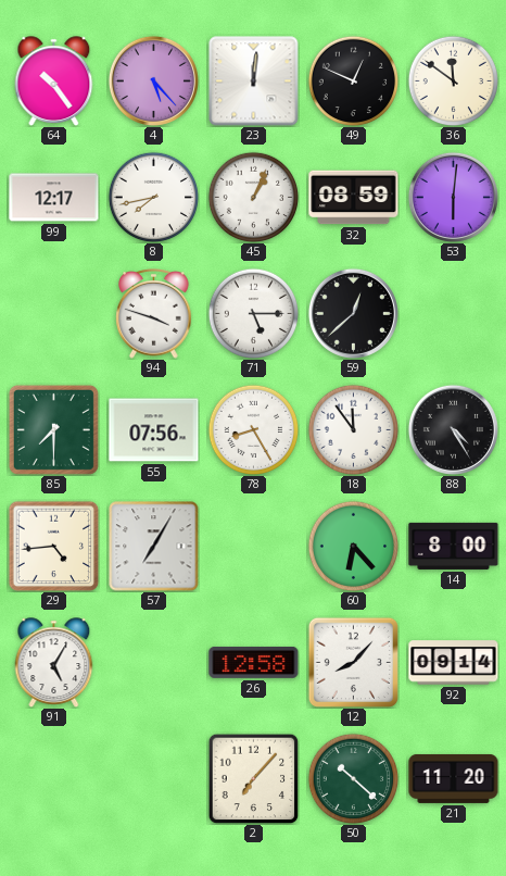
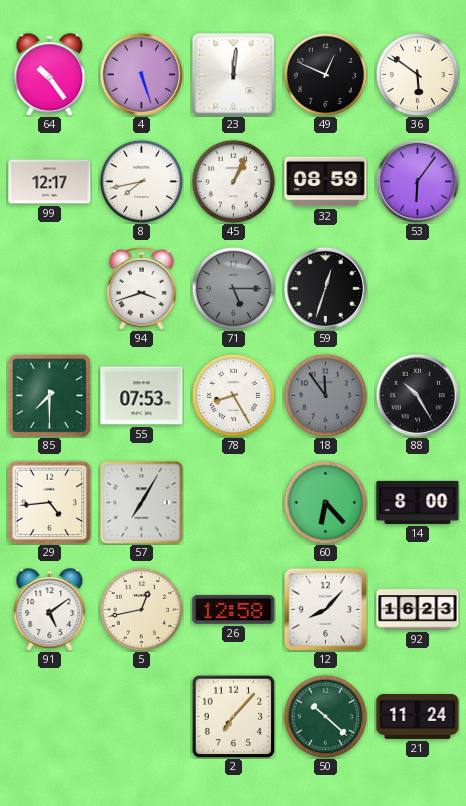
4: 5:23 -> 5:27 (141, 74)
36: 11:51 -> 5:51 (417, 74)
53: 6:01 -> 6:06 (417, 181)
94: 3:48 -> 3:42 (142, 289)
71 dial: white -> grey (233, 288)
59: 12:38 -> 12:33 (325, 288)
55: 07:56 -> 07:53 (142, 396)
18 dial: white -> grey (325, 395)
88: 4:25 -> 10:25 (417, 395)
91: 5:05 -> 5:09 (50, 610)
5: none -> 12:43 (141, 609)
92: 09:14 -> 16:23 (418, 610)
21: 11:20 -> 11:24 (418, 716)
